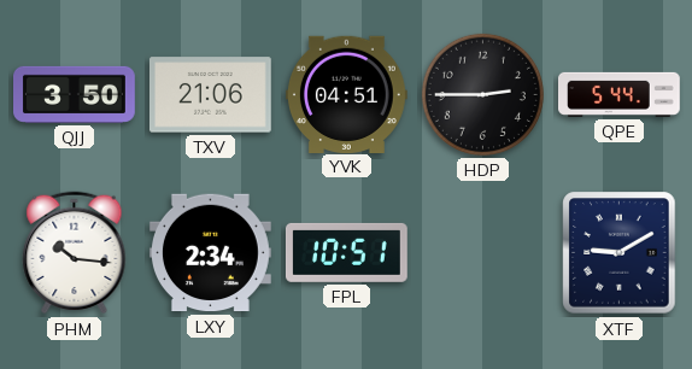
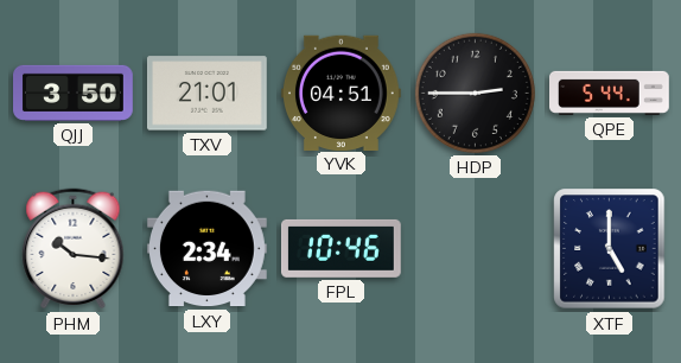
TXV: 21:06 -> 21:01 (206, 94)
FPL: 10:51 -> 10:46 (340, 248)
XTF: 9:10 -> 5:00 (610, 249)
